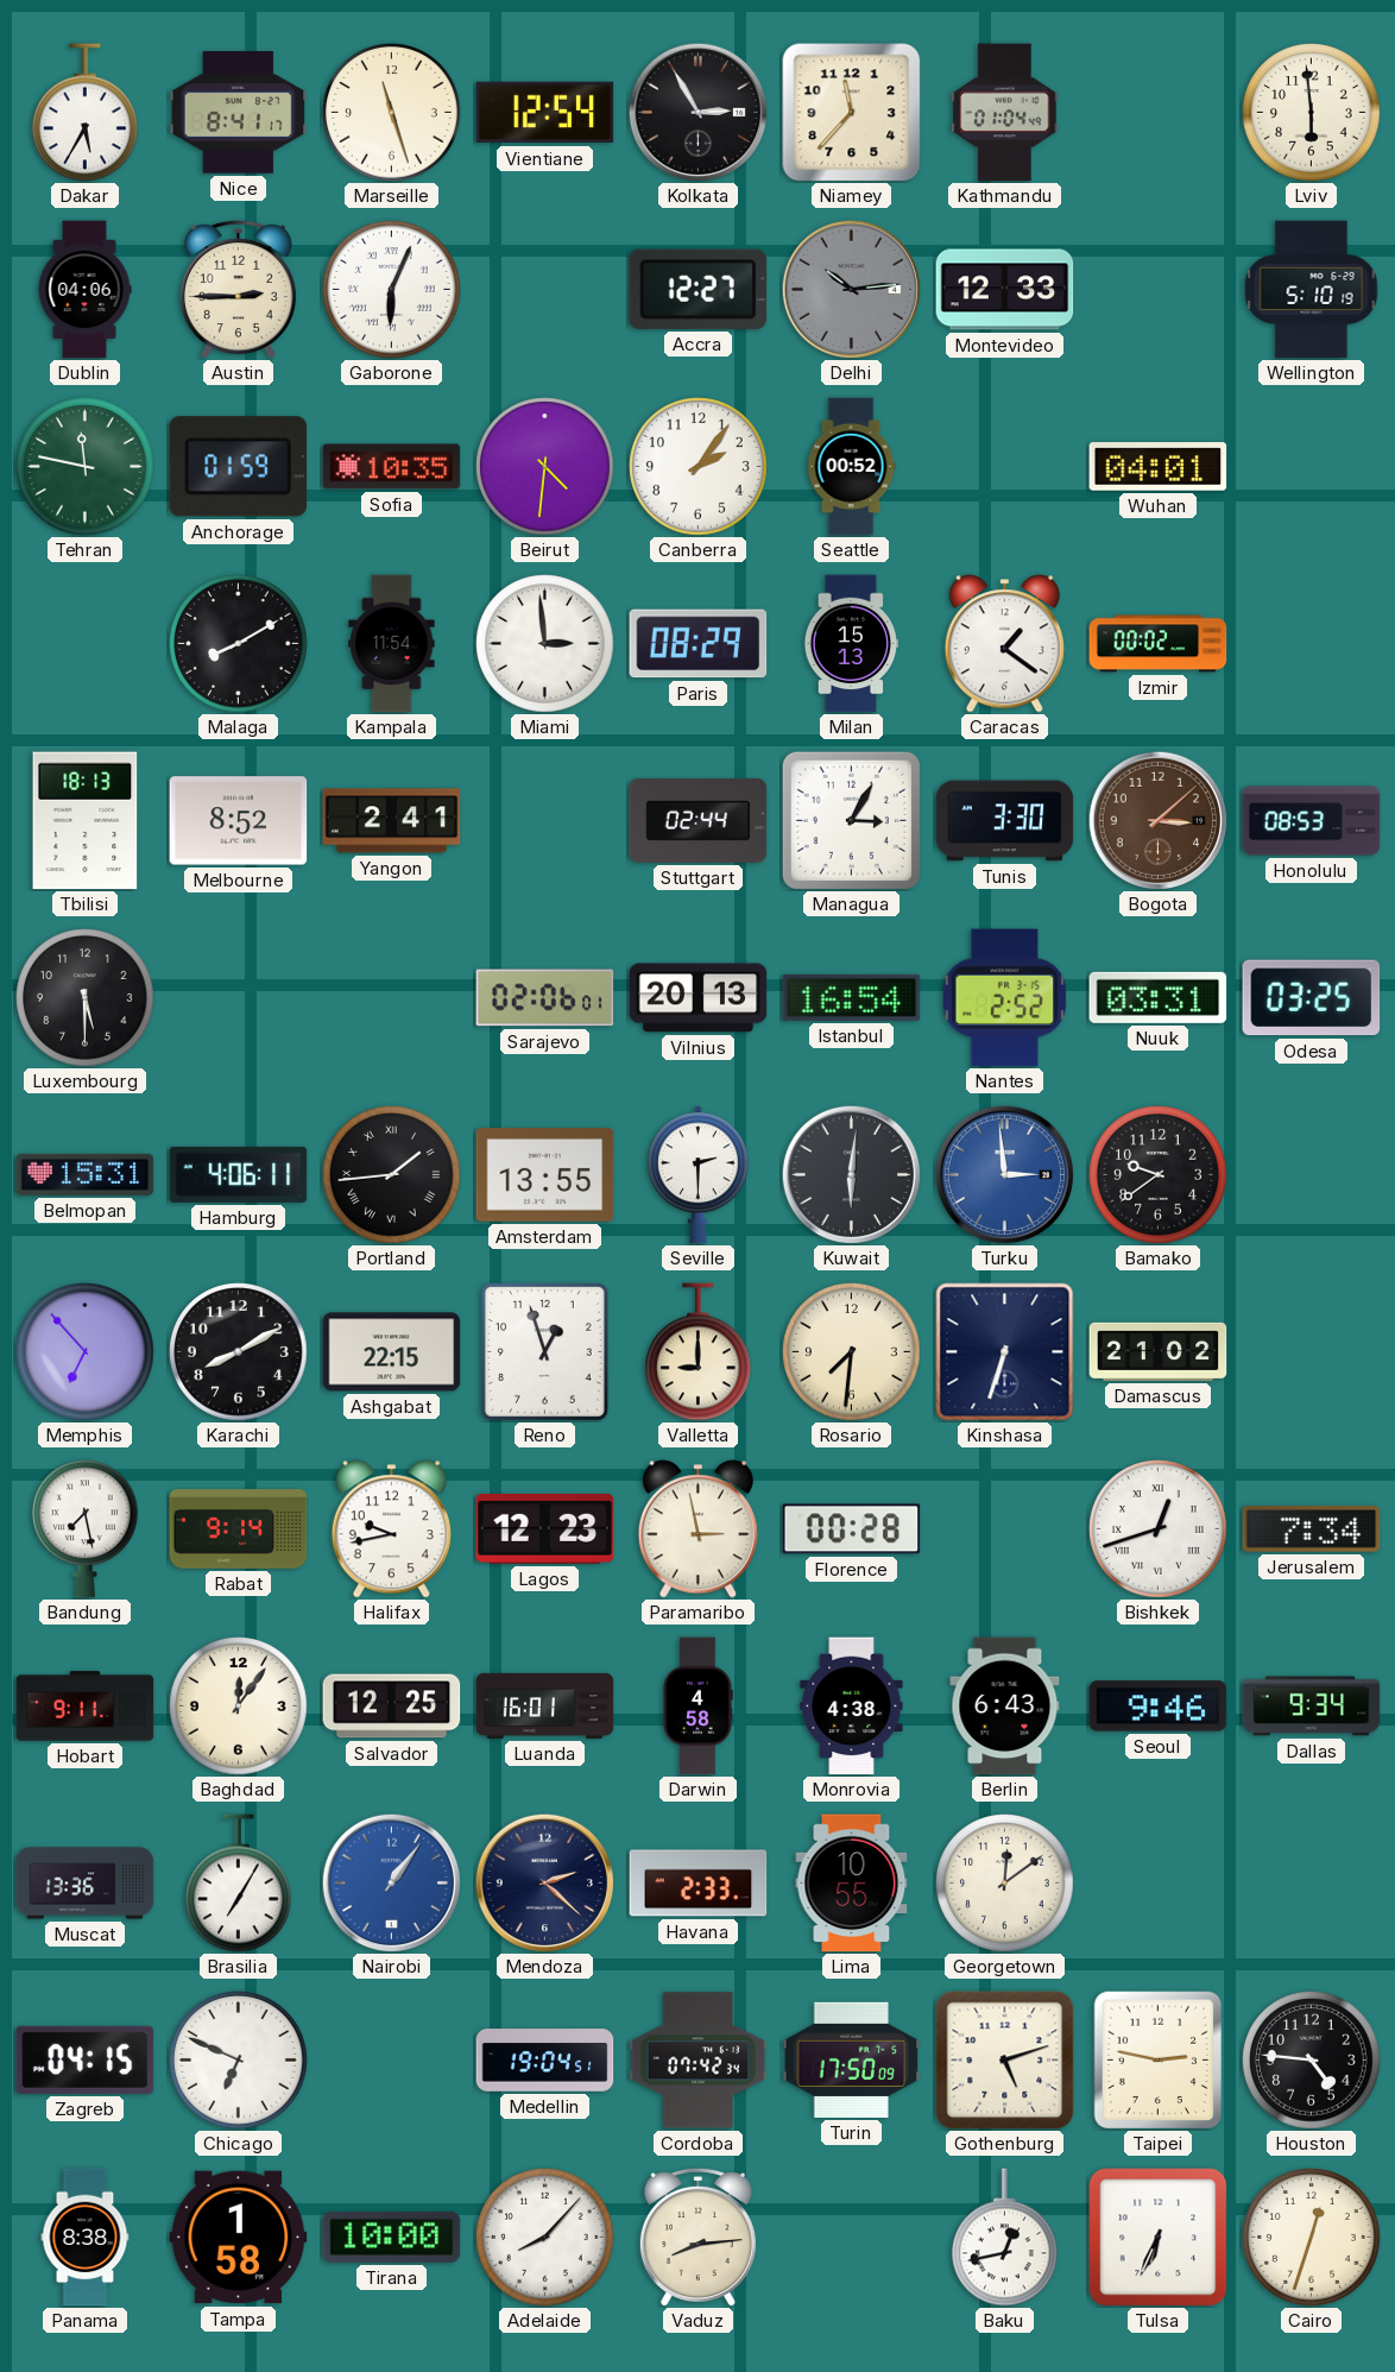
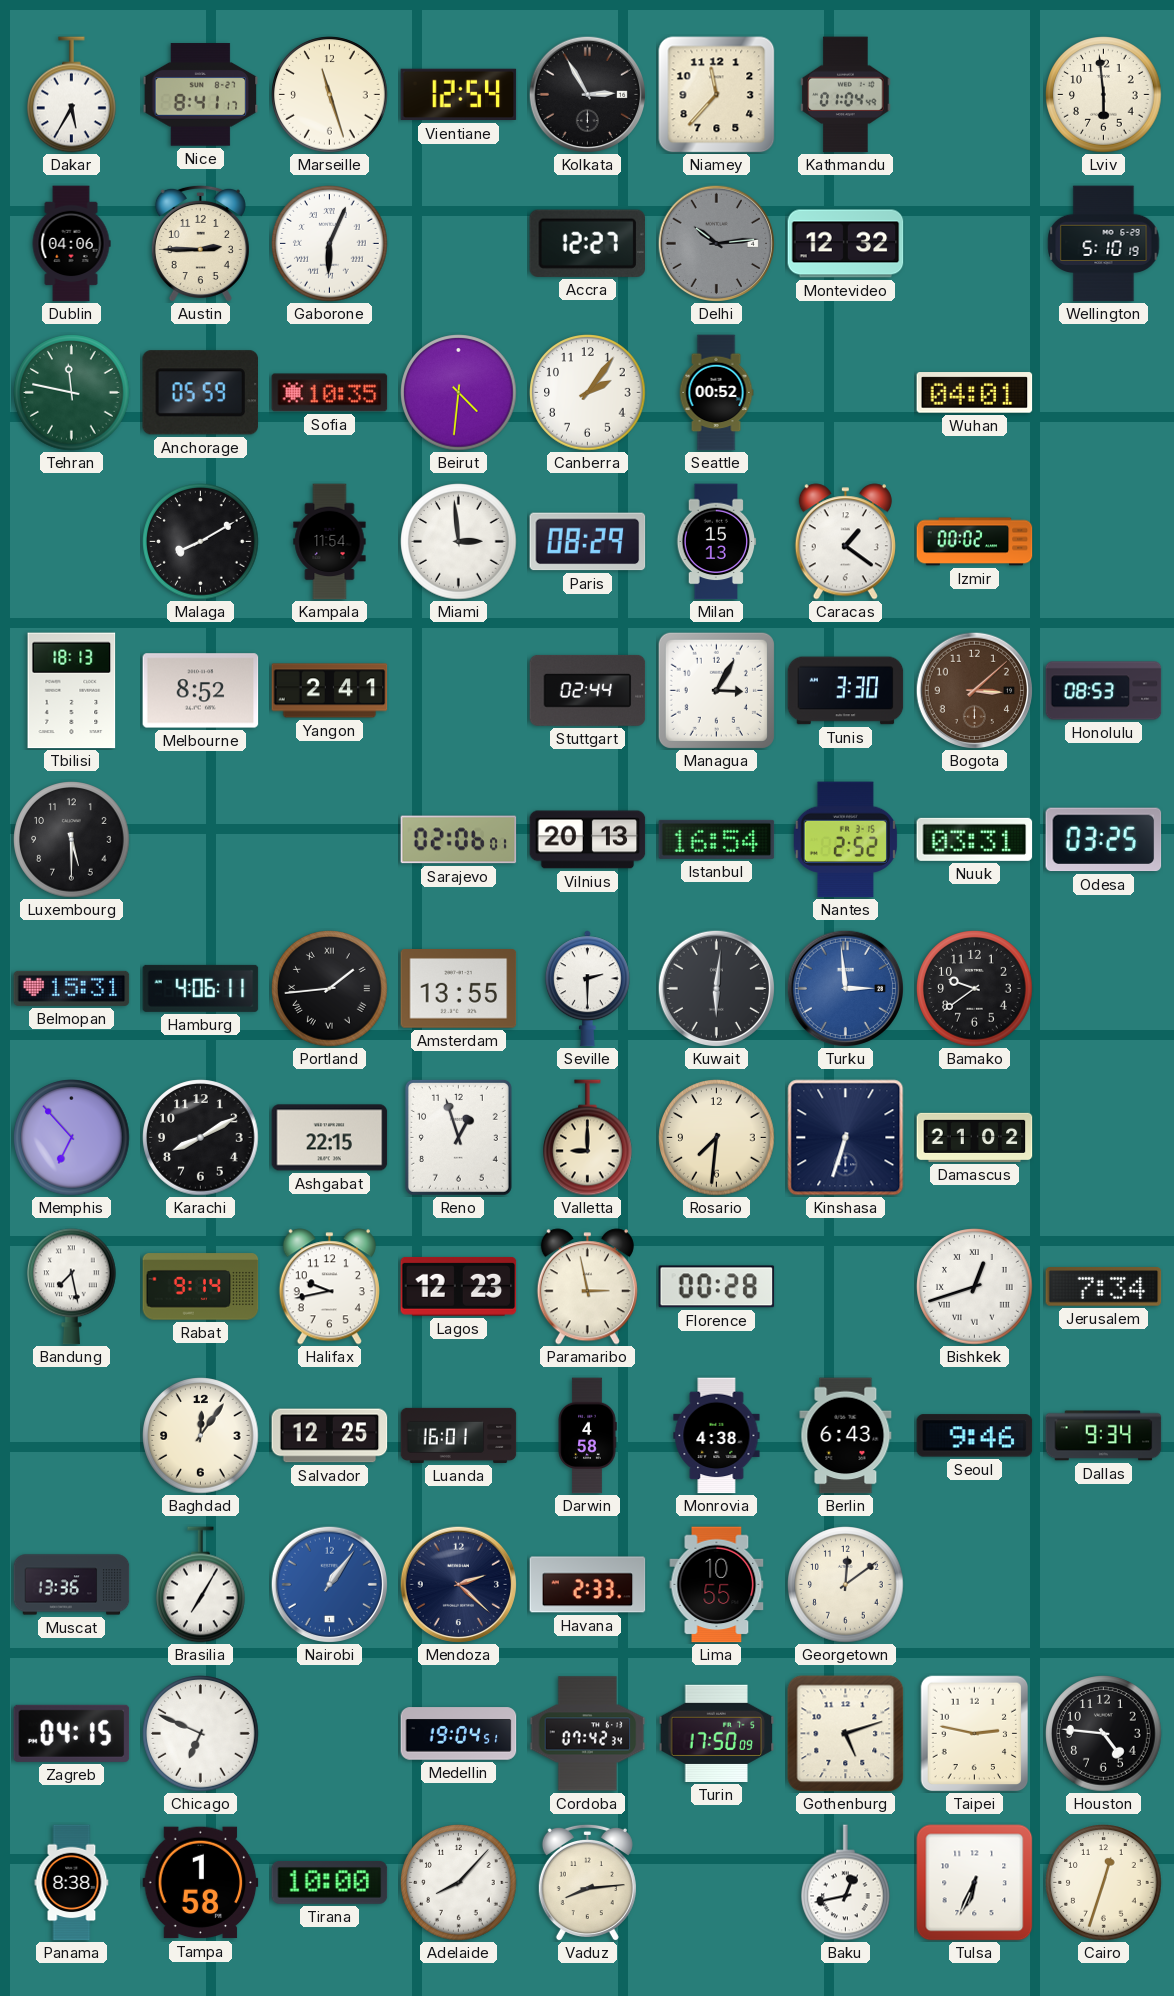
Montevideo: 12:33 -> 12:32 (846, 244)
Anchorage: 01:59 -> 05:59 (200, 393)
Hobart: 9:11 -> none (86, 1707)
